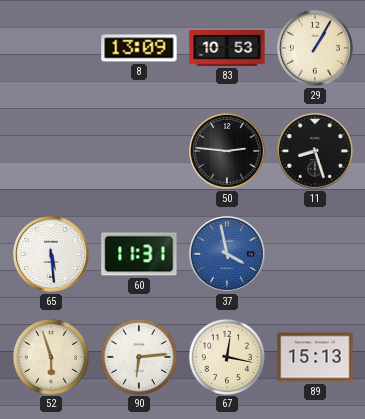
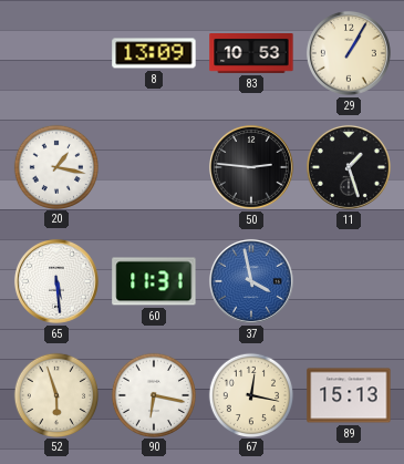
20: none -> 1:17 (55, 166)
11: 8:27 -> 1:27 (349, 167)
90: 6:14 -> 6:17 (153, 394)
